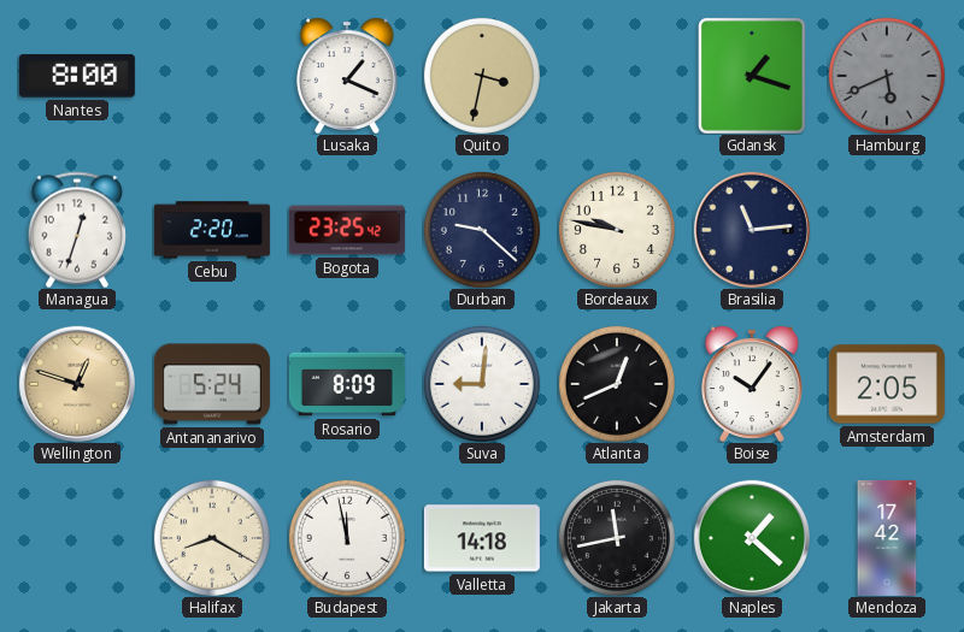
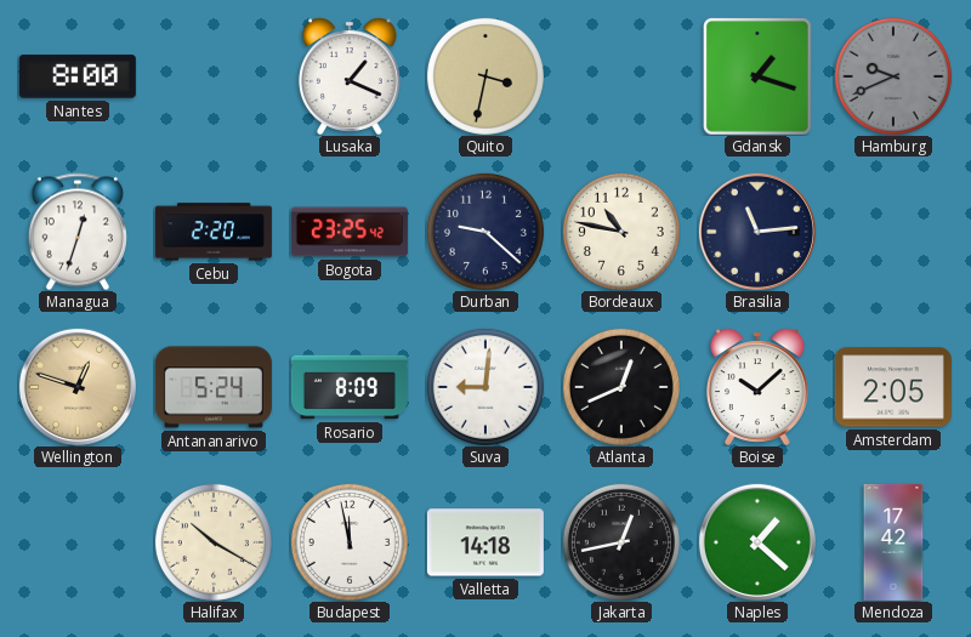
Hamburg: 5:41 -> 9:41 (893, 76)
Bordeaux: 9:47 -> 10:47 (621, 232)
Boise: 10:06 -> 10:08 (757, 387)
Halifax: 8:20 -> 10:20 (214, 542)
Jakarta: 11:43 -> 12:43 (621, 542)
